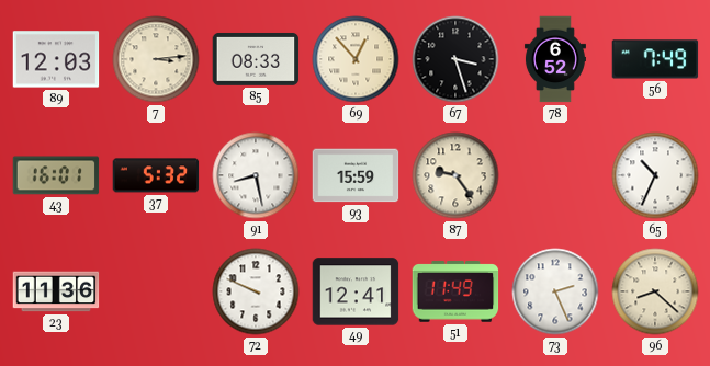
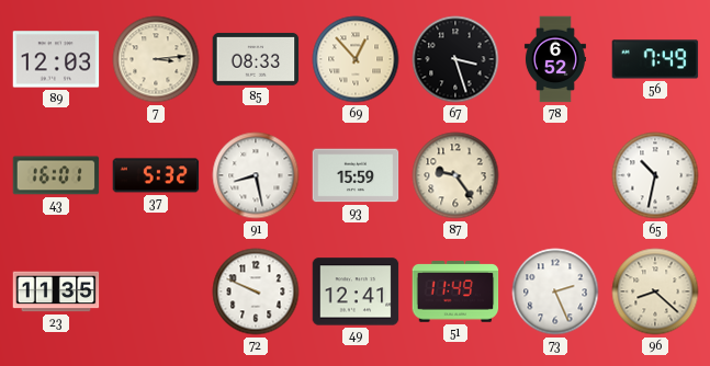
65: 10:34 -> 10:32 (655, 175)
23: 11:36 -> 11:35 (56, 291)
